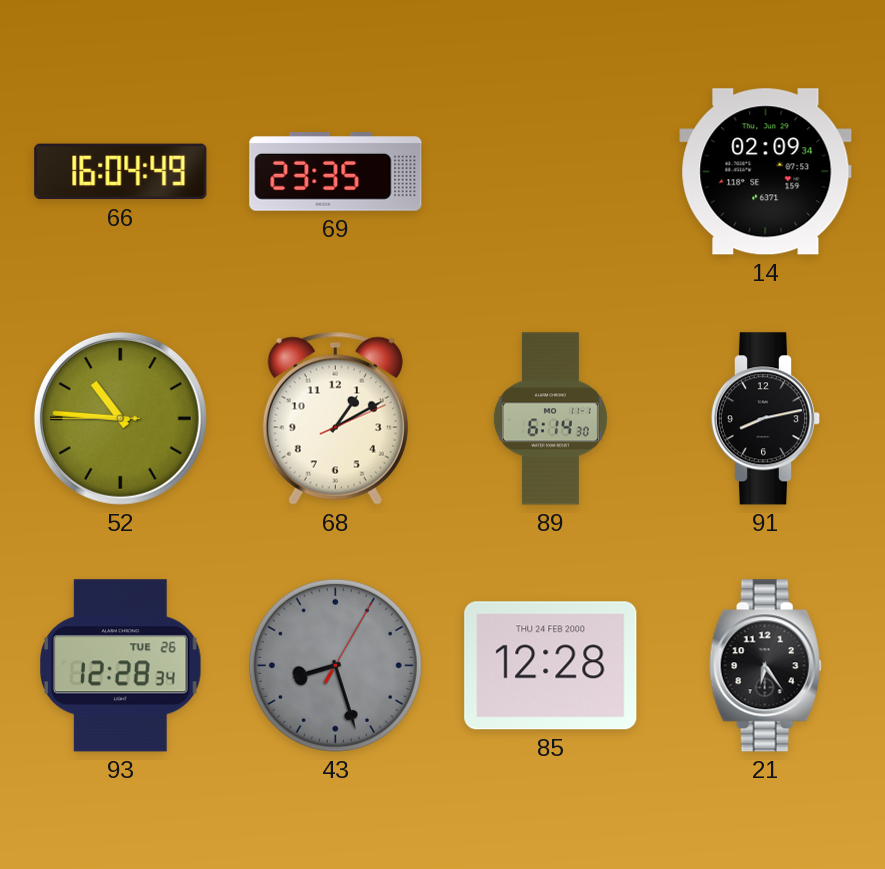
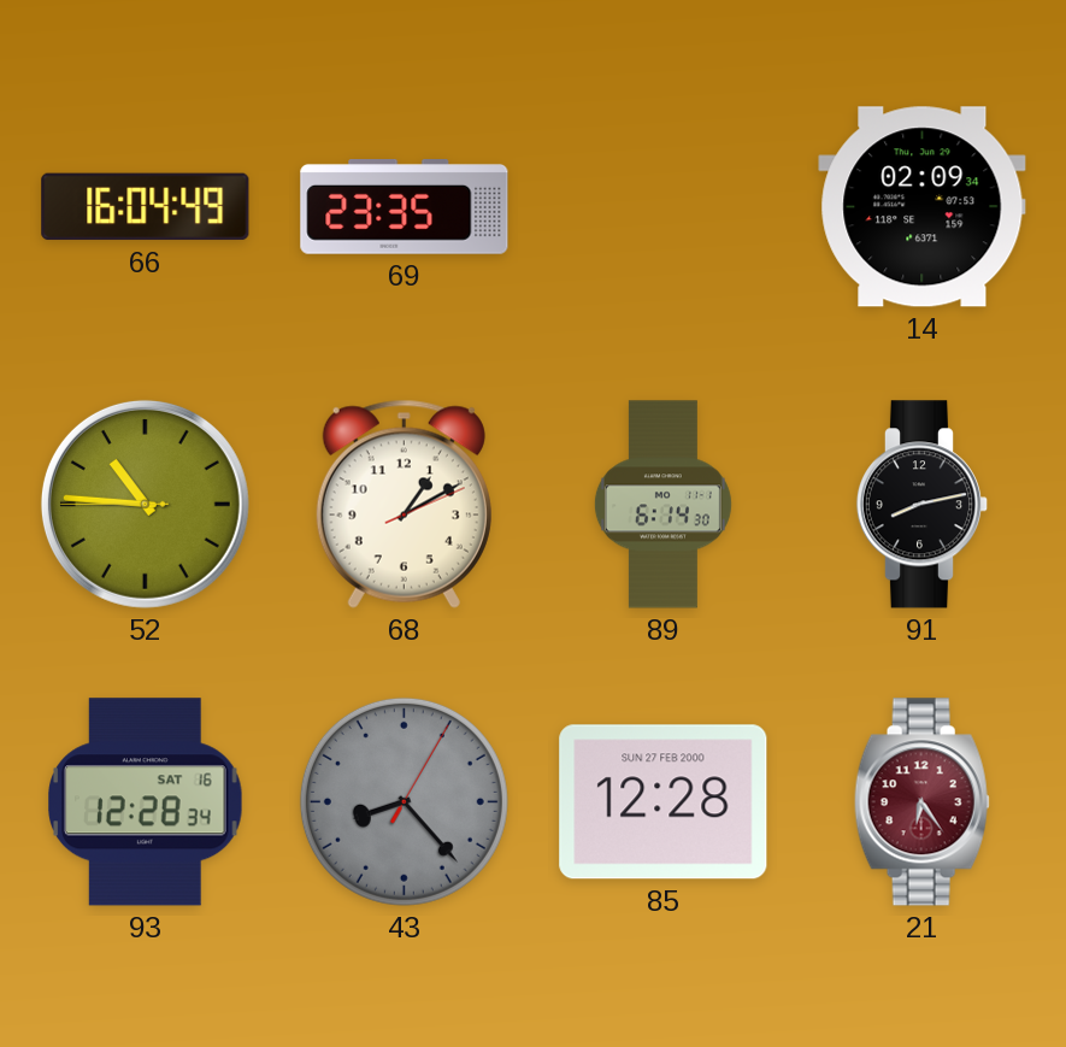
93 date: TUE 26 -> SAT 16 (146, 802)
43: 8:27 -> 8:23 (404, 801)
85 date: THU 24 FEB 2000 -> SUN 27 FEB 2000 (664, 802)
21 dial: black -> burgundy (921, 802)
